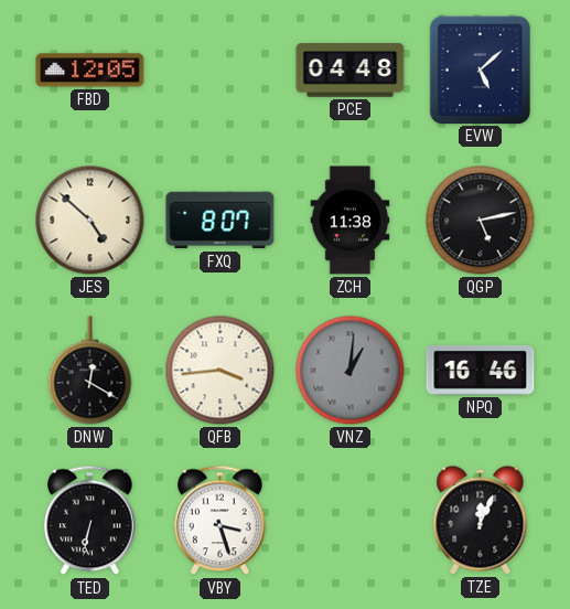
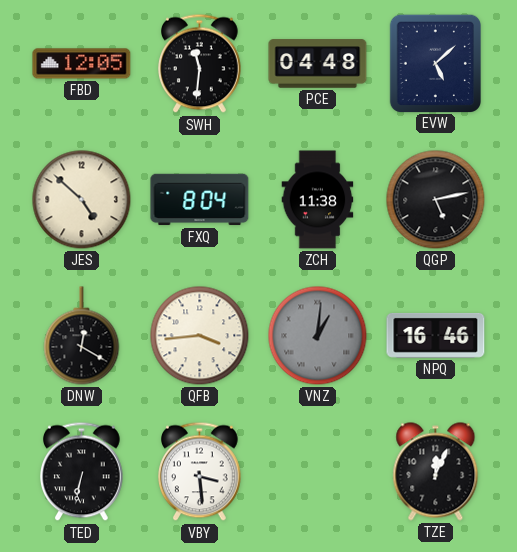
SWH: none -> 11:31 (200, 64)
FXQ: 8:07 -> 8:04 (200, 200)
VBY: 3:27 -> 3:29 (200, 472)
